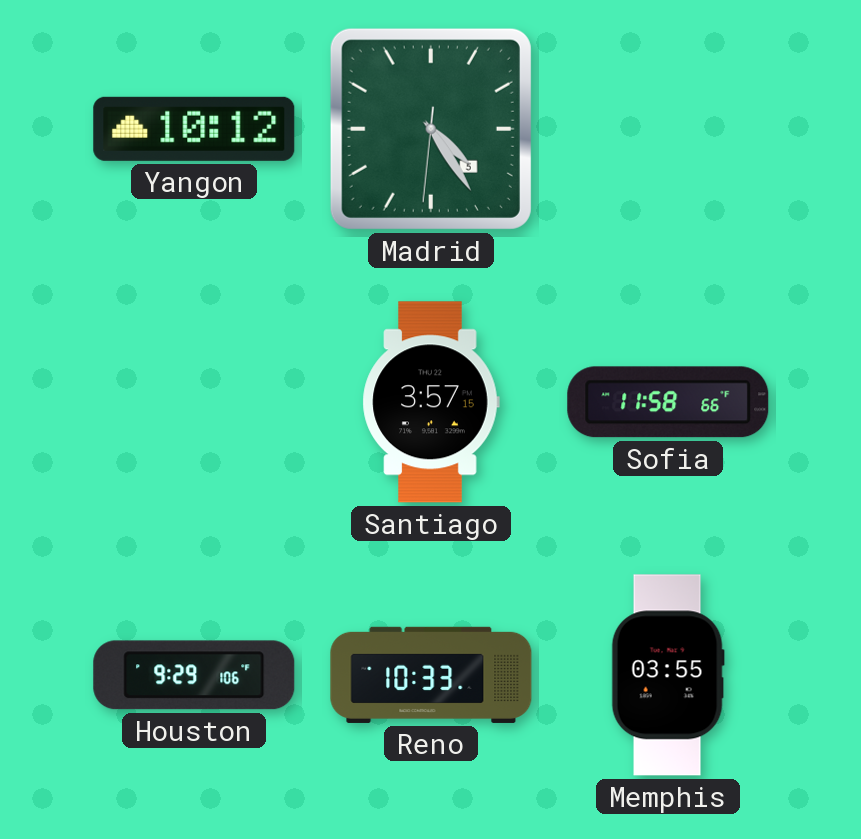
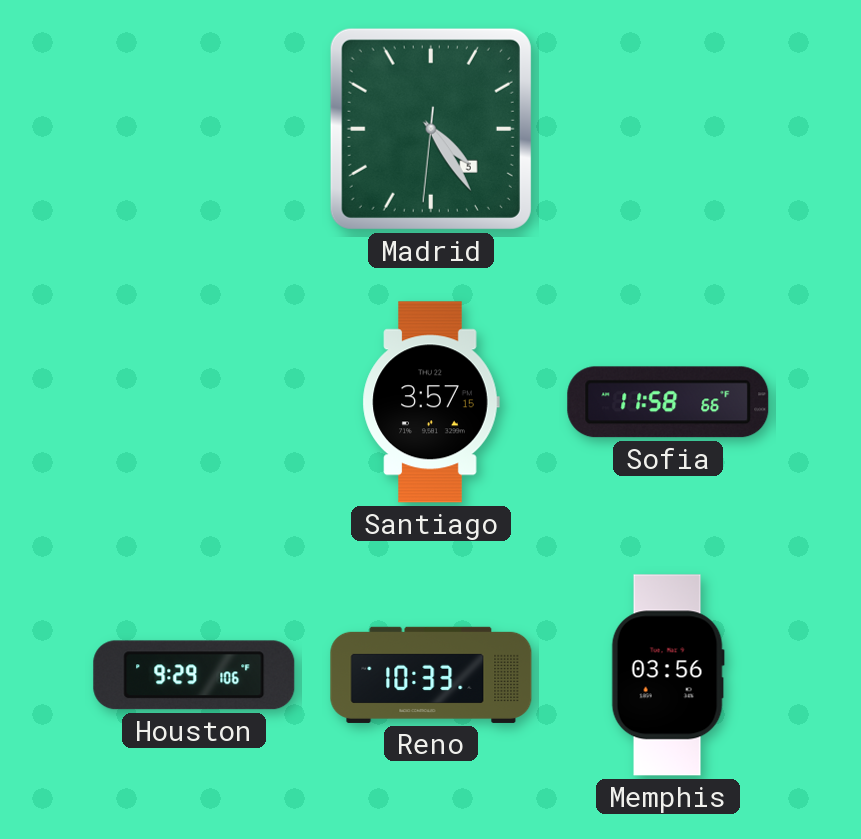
Yangon: 10:12 -> none (194, 129)
Memphis: 03:55 -> 03:56 (668, 675)
